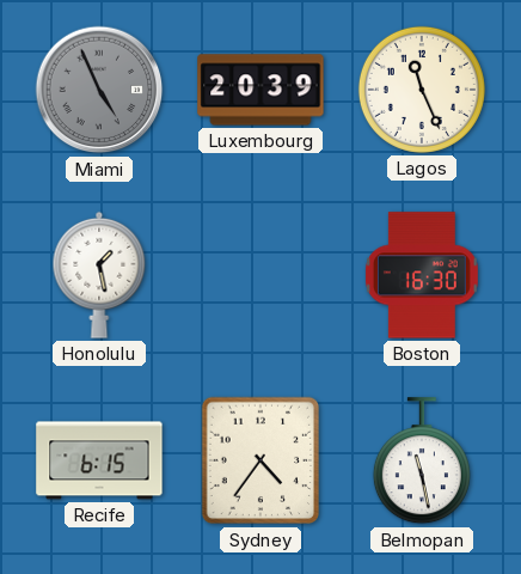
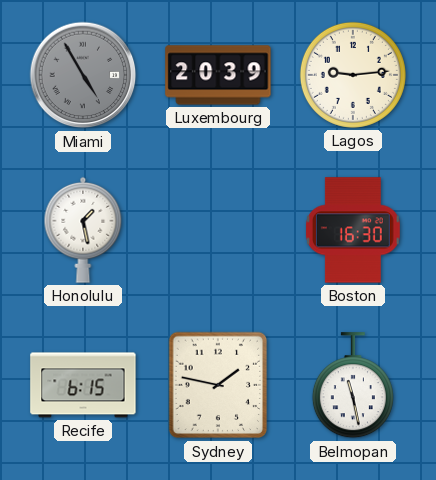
Miami: 4:56 -> 4:55 (83, 75)
Lagos: 11:26 -> 9:14 (353, 75)
Sydney: 4:36 -> 1:47 (218, 385)
